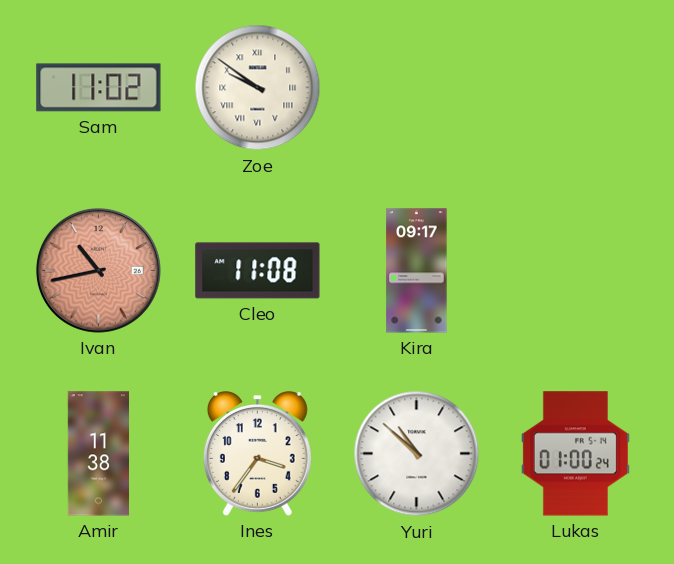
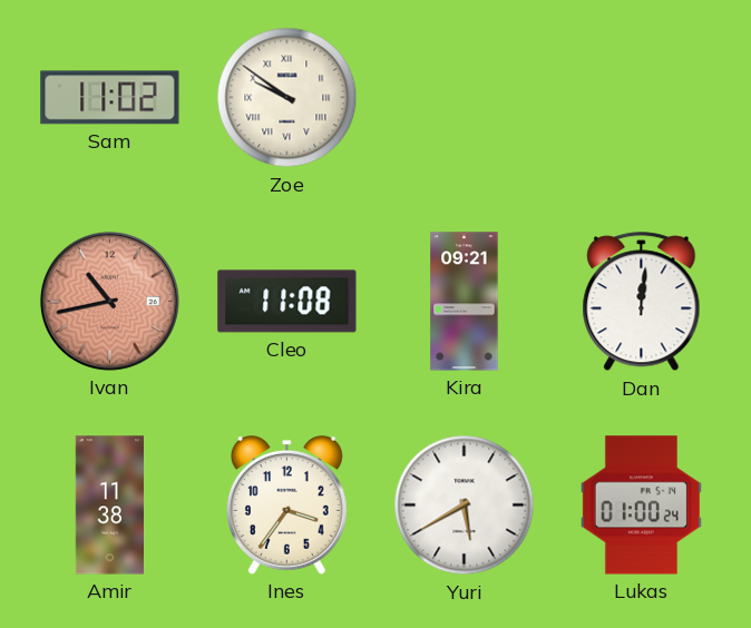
Kira: 09:17 -> 09:21 (465, 302)
Dan: none -> 12:01 (642, 302)
Yuri: 10:52 -> 5:40 (465, 506)
